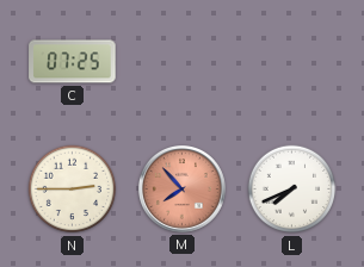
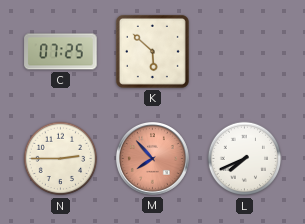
K: none -> 5:52 (152, 51)
